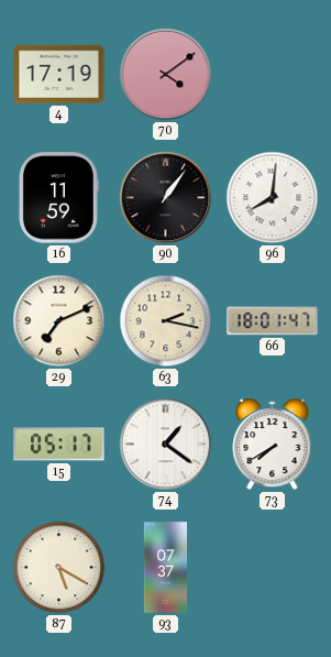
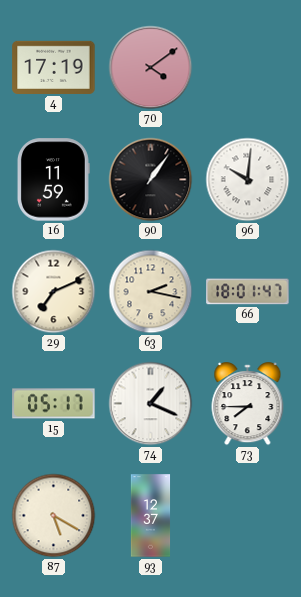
96: 8:01 -> 10:01 (248, 180)
74: 1:21 -> 1:19 (151, 404)
73: 7:40 -> 7:45 (248, 404)
93: 07:37 -> 12:37 (151, 516)
